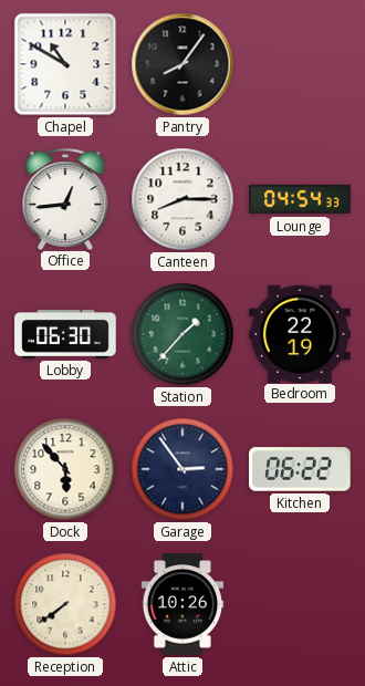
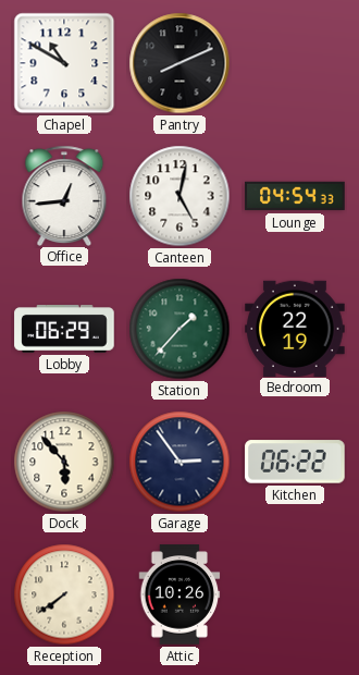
Pantry: 8:06 -> 8:11 (179, 63)
Canteen: 8:15 -> 5:02 (179, 196)
Lobby: 06:30 -> 06:29 (64, 329)
